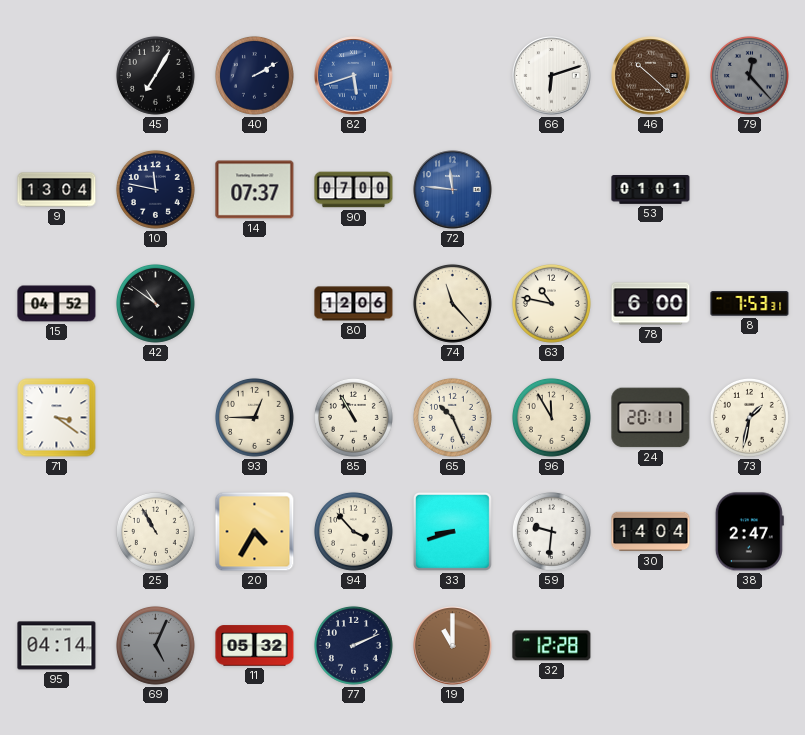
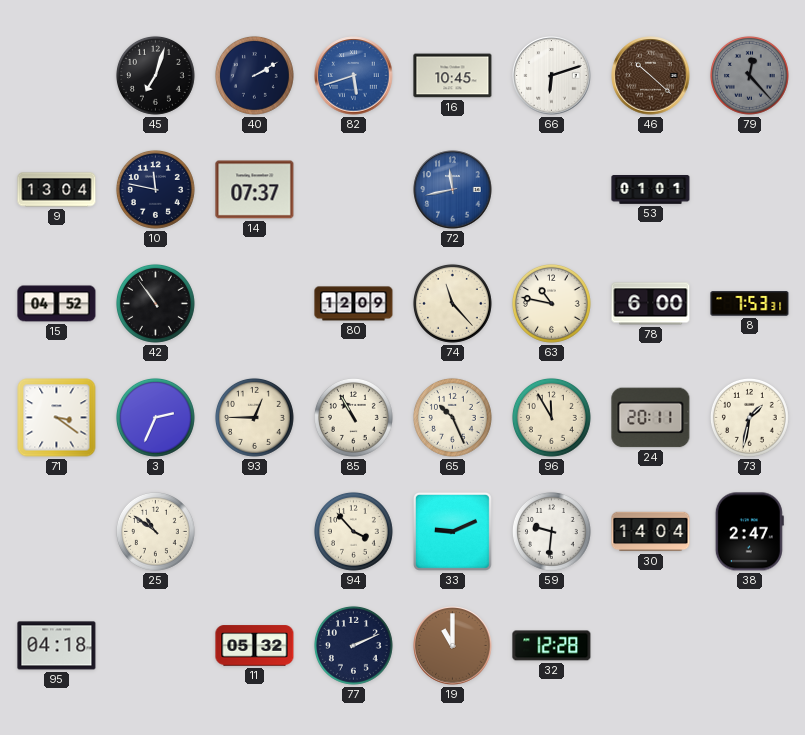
45: 7:05 -> 7:03 (155, 75)
16: none -> 10:45 (453, 76)
90: 07:00 -> none (354, 190)
72: 11:46 -> 11:43 (453, 190)
42: 10:51 -> 10:54 (155, 303)
80: 12:06 -> 12:09 (354, 304)
3: none -> 2:34 (155, 417)
25: 10:55 -> 10:51 (155, 531)
20: 4:35 -> none (255, 532)
33: 8:42 -> 9:11 (452, 531)
95: 04:14 -> 04:18 (57, 646)
69: 5:04 -> none (155, 645)
